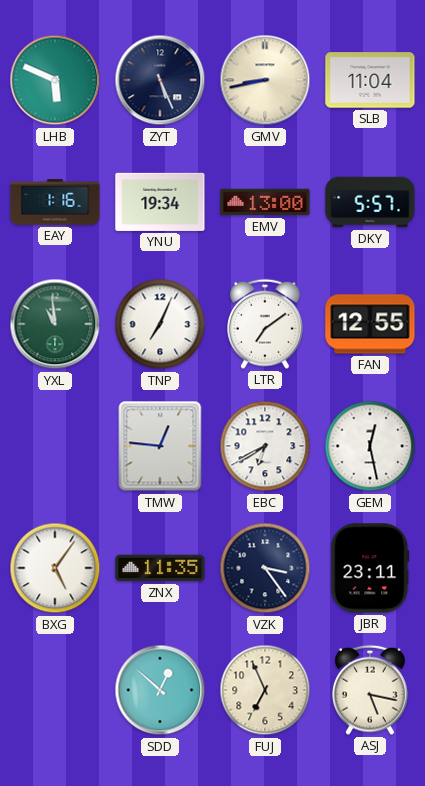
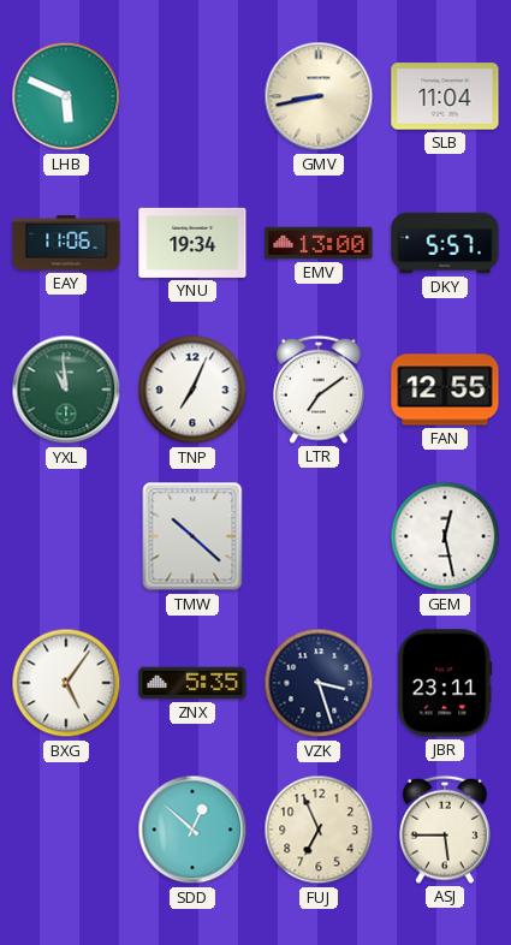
ZYT: 5:26 -> none (160, 80)
EAY: 1:16 -> 11:06 (66, 243)
TMW: 12:46 -> 10:22 (192, 536)
EBC: 6:40 -> none (265, 446)
ZNX: 11:35 -> 5:35 (192, 683)
VZK: 3:24 -> 3:27 (319, 683)
ASJ: 5:17 -> 5:45 (446, 830)
